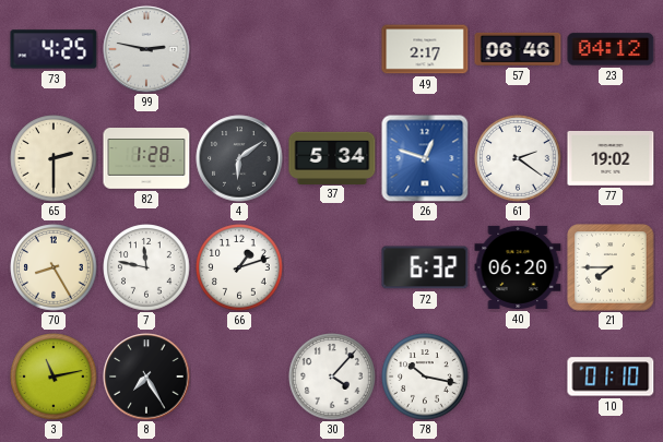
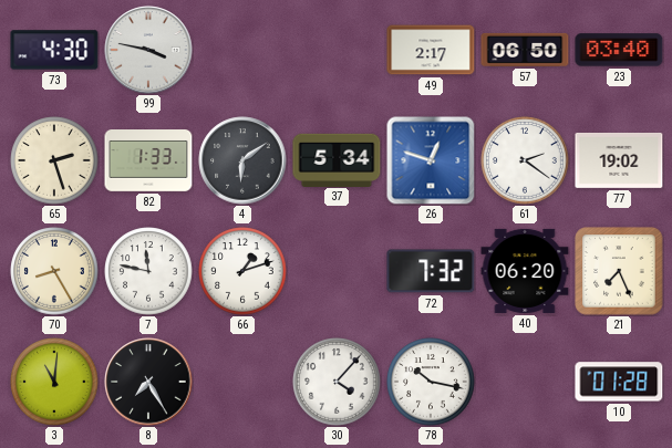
73: 4:25 -> 4:30 (54, 50)
99: 2:47 -> 3:47 (148, 50)
57: 06:46 -> 06:50 (525, 50)
23: 04:12 -> 03:40 (619, 50)
65: 2:30 -> 2:27 (54, 160)
82: 1:28 -> 1:33 (148, 162)
72: 6:32 -> 7:32 (431, 271)
21: 7:45 -> 7:26 (619, 271)
3: 11:13 -> 11:01 (54, 382)
10: 01:10 -> 01:28 (619, 382)
